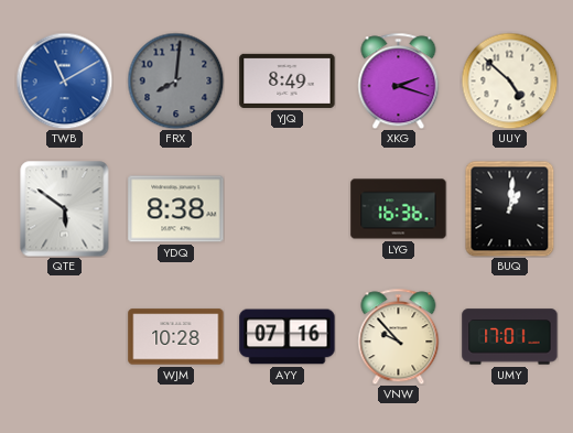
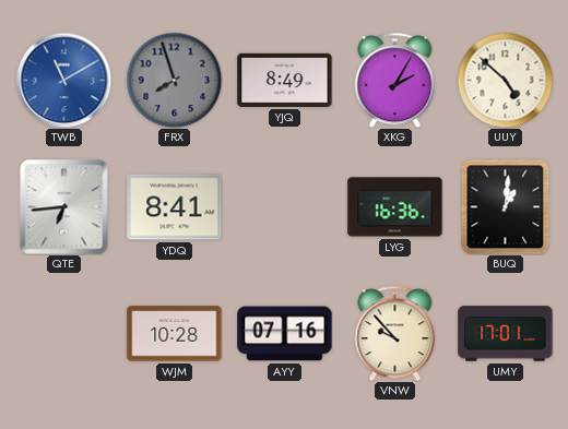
FRX: 8:01 -> 7:57 (174, 80)
XKG: 2:18 -> 2:05 (395, 80)
QTE: 5:51 -> 6:44 (64, 206)
YDQ: 8:38 -> 8:41 (175, 207)
